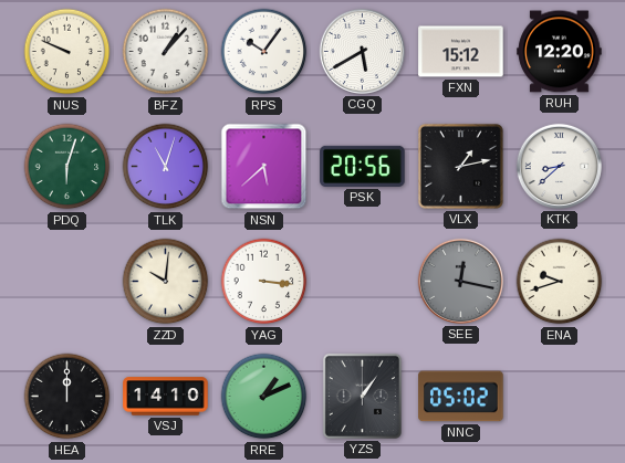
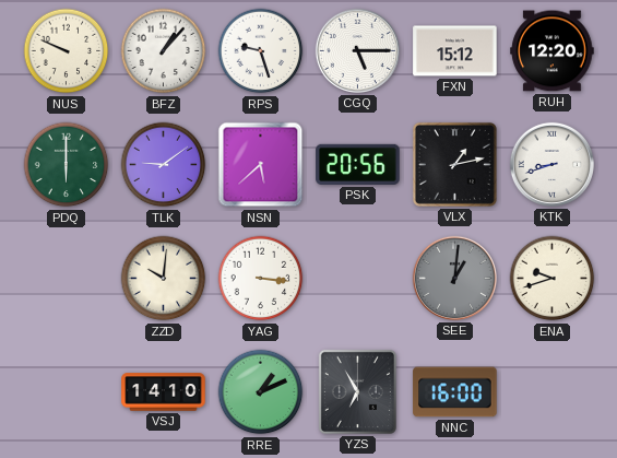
RPS: 10:06 -> 9:27 (261, 51)
CGQ: 5:40 -> 5:15 (357, 50)
PDQ: 6:03 -> 6:00 (67, 165)
TLK: 11:03 -> 9:09 (164, 165)
KTK: 8:38 -> 8:42 (551, 164)
SEE: 12:17 -> 1:01 (454, 278)
HEA: 12:00 -> none (67, 397)
YZS: 1:06 -> 6:55 (357, 391)
NNC: 05:02 -> 16:00 (455, 392)
